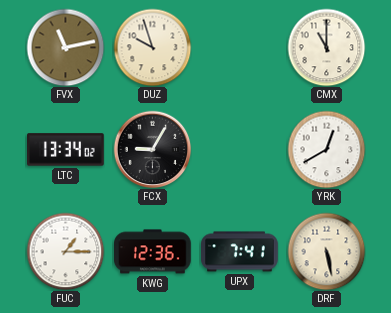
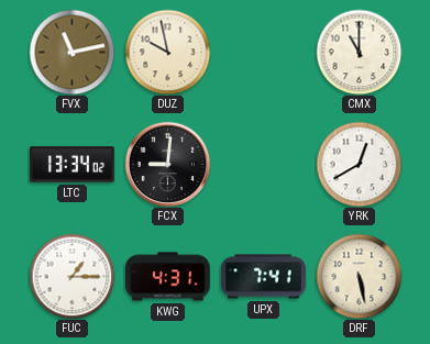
DUZ: 9:57 -> 9:58 (167, 52)
FCX: 9:05 -> 9:01 (167, 164)
KWG: 12:36 -> 4:31 (168, 277)
